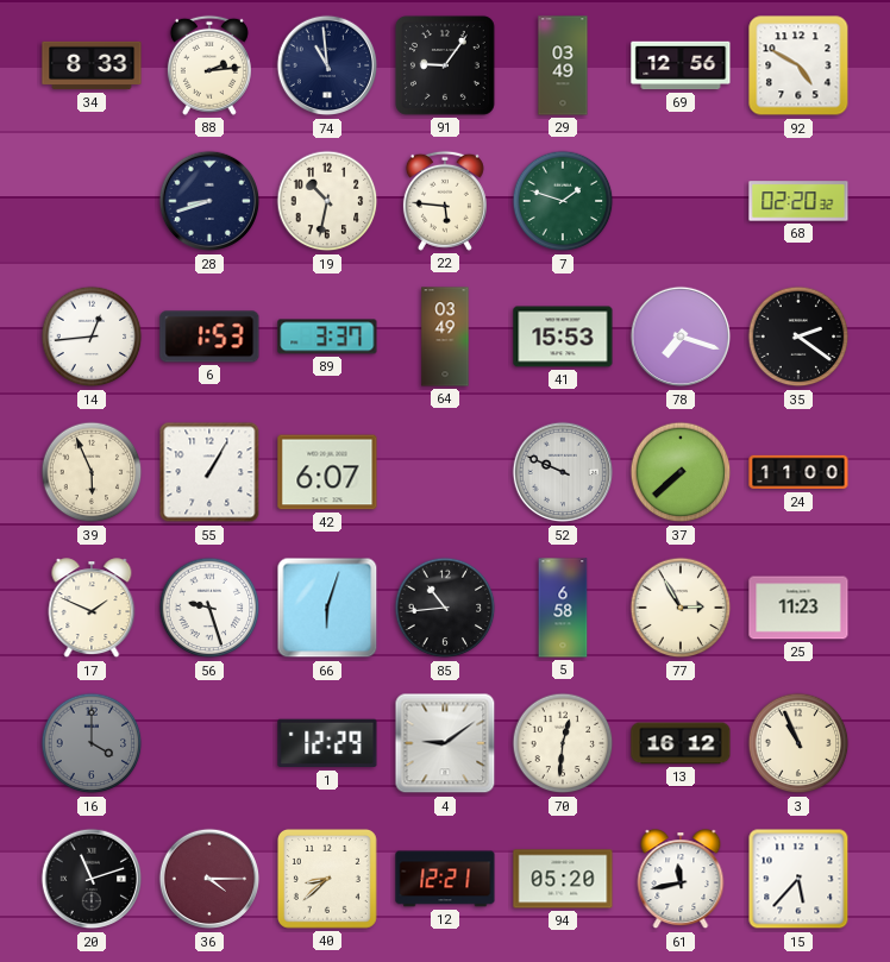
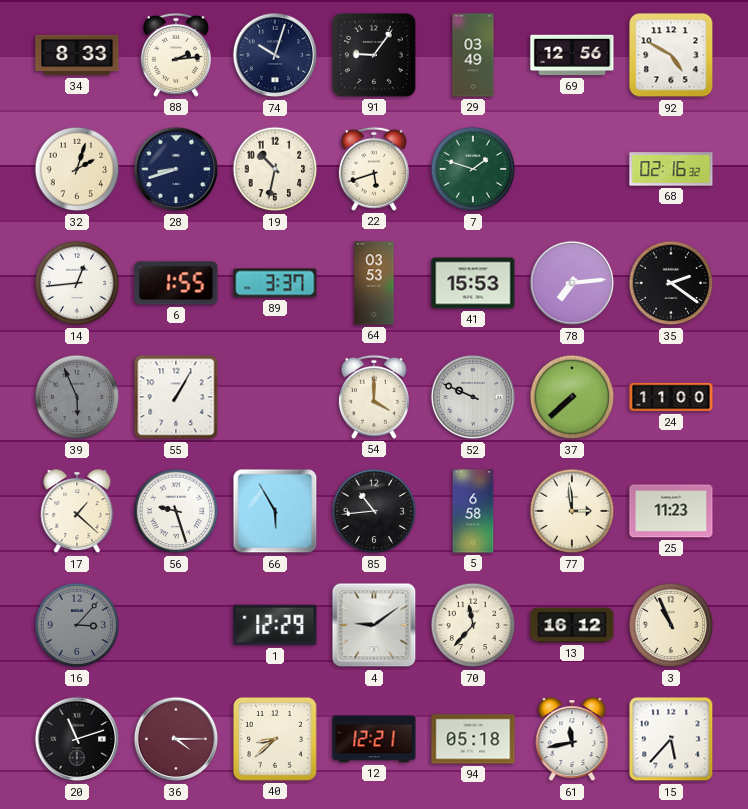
74: 10:59 -> 10:03 (275, 55)
32: none -> 2:03 (77, 169)
22: 5:46 -> 5:42 (374, 169)
68: 02:20 -> 02:16 (671, 169)
6: 1:53 -> 1:55 (176, 283)
64: 03:49 -> 03:53 (374, 283)
78: 7:18 -> 7:14 (572, 283)
39 dial: cream -> grey (77, 397)
42: 6:07 -> none (327, 472)
54: none -> 4:00 (374, 397)
17: 1:49 -> 1:22 (77, 512)
66: 6:03 -> 5:55 (275, 511)
77: 2:55 -> 2:59 (572, 511)
16: 4:00 -> 3:07 (77, 625)
70: 12:31 -> 11:37 (473, 625)
94: 05:20 -> 05:18 (473, 739)
